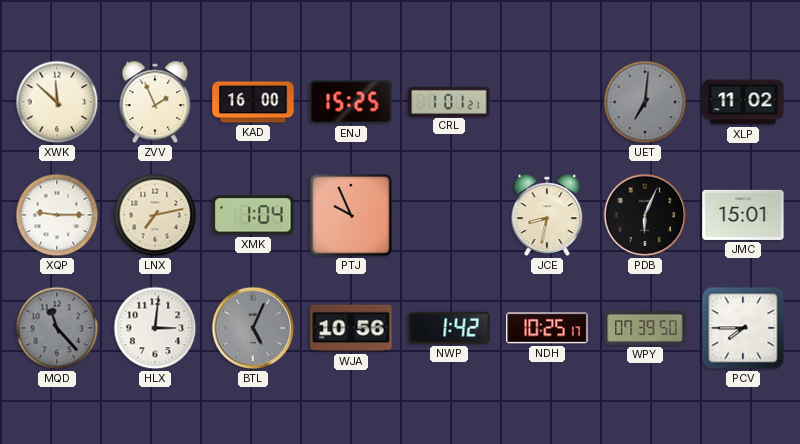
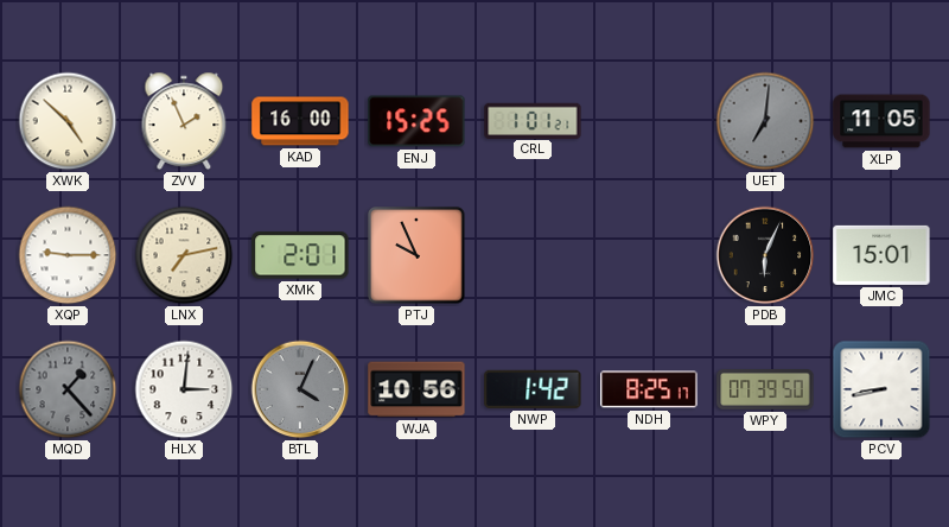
XWK: 11:52 -> 4:52 (68, 121)
XLP: 11:02 -> 11:05 (881, 121)
XMK: 1:04 -> 2:01 (300, 255)
JCE: 8:32 -> none (547, 215)
MQD: 11:23 -> 1:23 (68, 389)
BTL: 5:04 -> 4:04 (300, 389)
NDH: 10:25 -> 8:25 (649, 389)
PCV: 7:45 -> 8:43 (881, 389)
